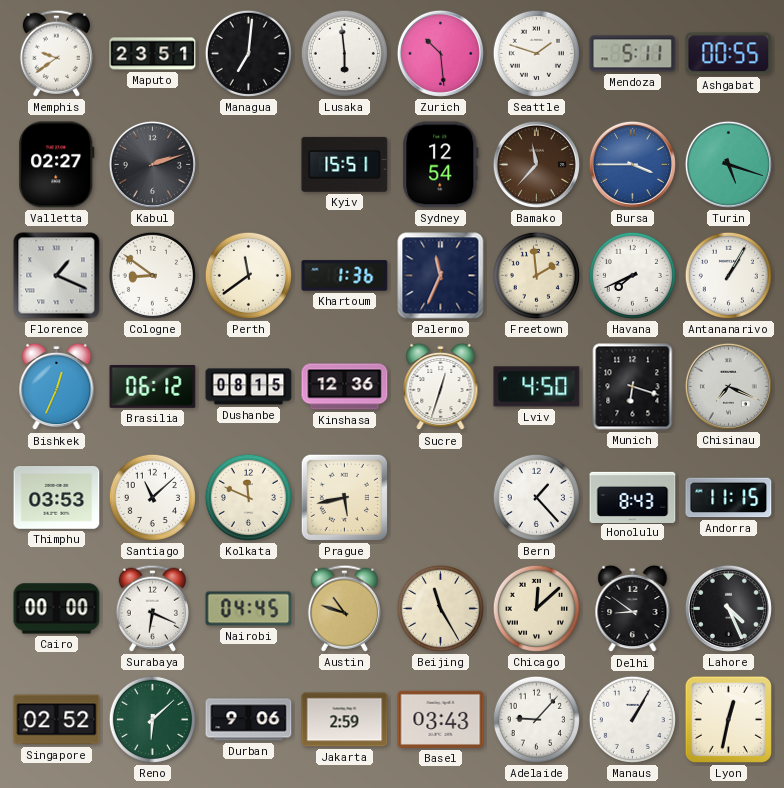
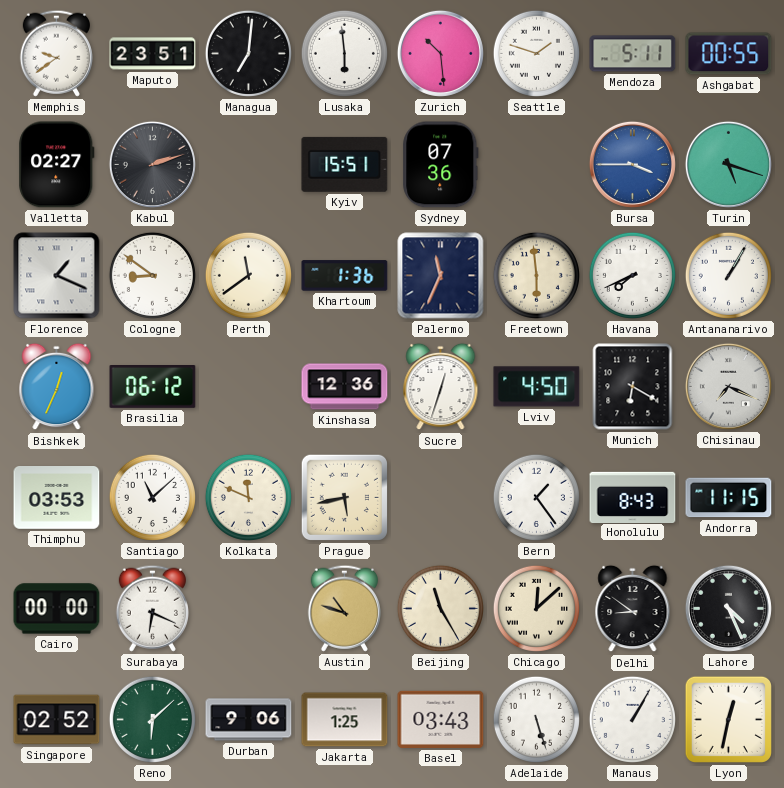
Sydney: 12:54 -> 07:36 (441, 165)
Bamako: 11:37 -> none (536, 164)
Freetown: 1:59 -> 5:59 (536, 275)
Dushanbe: 08:15 -> none (249, 387)
Munich: 6:18 -> 6:20 (633, 387)
Bern: 1:23 -> 1:24 (536, 497)
Nairobi: 04:45 -> none (249, 609)
Jakarta: 2:59 -> 1:25 (345, 720)
Adelaide: 9:07 -> 5:27 (536, 719)
